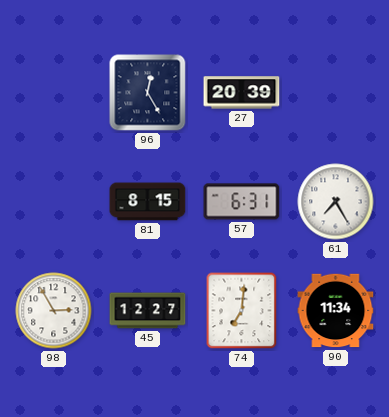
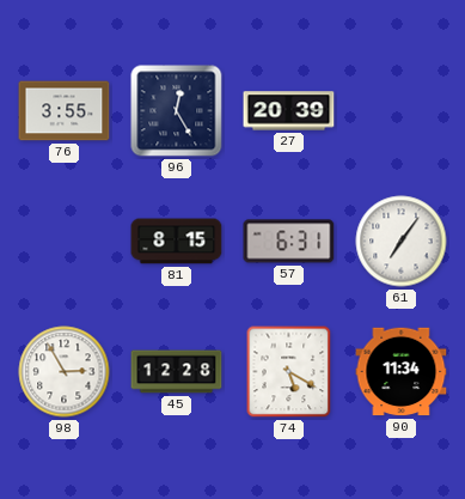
76: none -> 3:55 (65, 111)
61: 7:25 -> 7:06 (402, 242)
45: 12:27 -> 12:28 (177, 372)
74: 7:01 -> 5:20 (289, 372)
